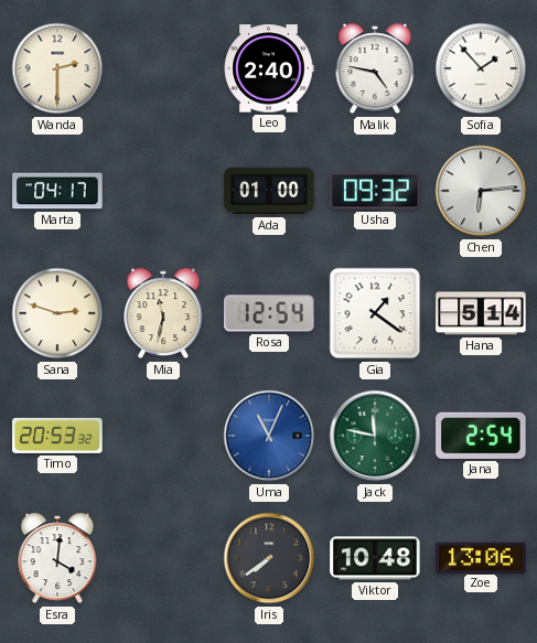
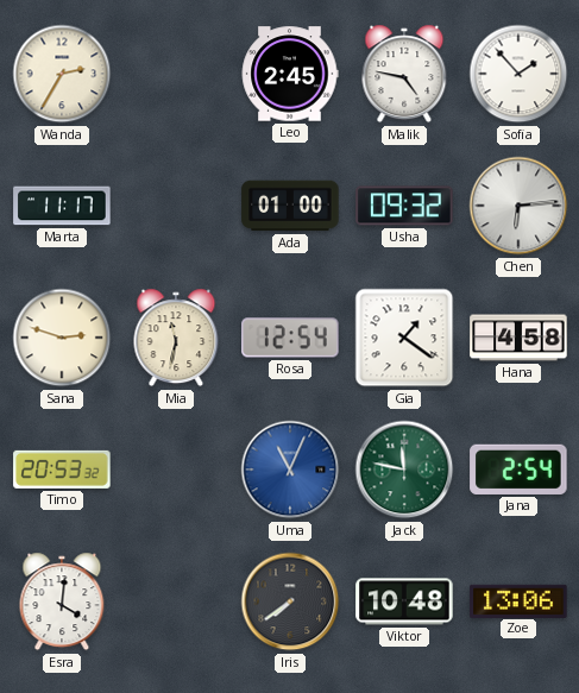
Wanda: 2:30 -> 2:35 (62, 74)
Leo: 2:40 -> 2:45 (290, 74)
Marta: 04:17 -> 11:17 (62, 206)
Hana: 5:14 -> 4:58 (518, 338)
